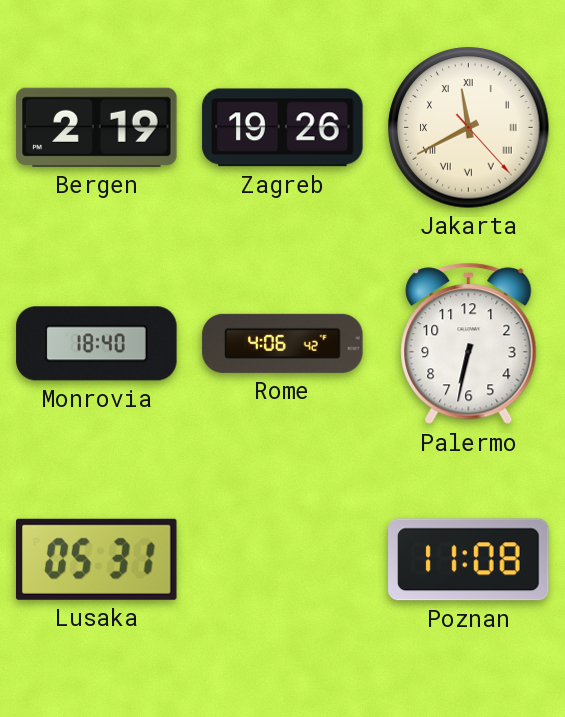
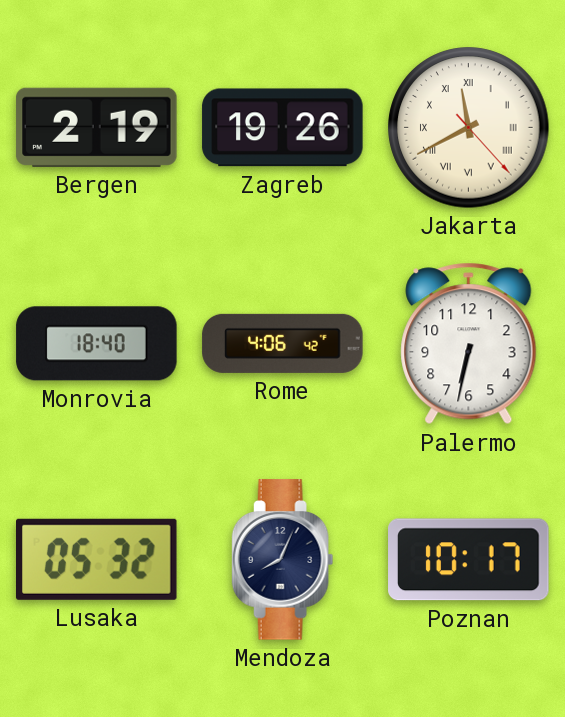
Lusaka: 05:31 -> 05:32 (97, 559)
Mendoza: none -> 8:04 (283, 560)
Poznan: 11:08 -> 10:17 (469, 560)
